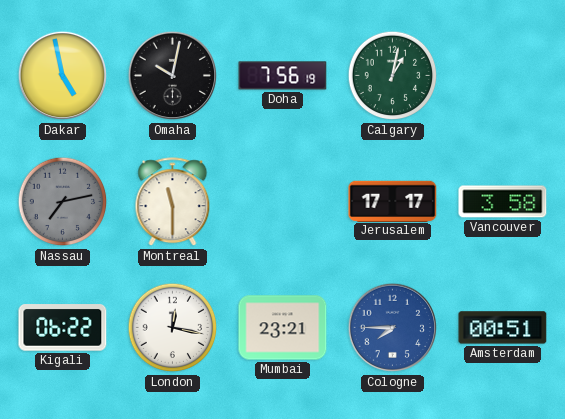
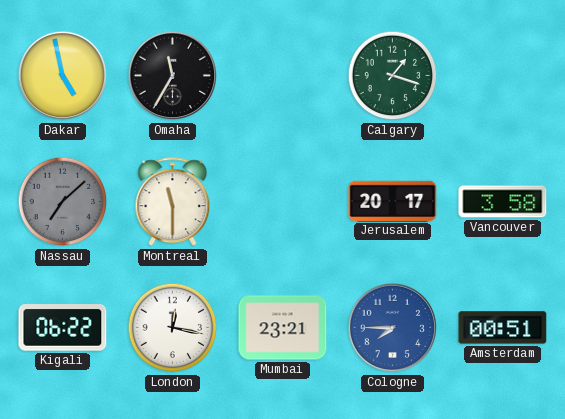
Omaha: 10:02 -> 11:35 (173, 76)
Doha: 7:56 -> none (283, 76)
Calgary: 1:02 -> 1:18 (393, 76)
Nassau: 7:13 -> 7:08 (63, 202)
Jerusalem: 17:17 -> 20:17 (393, 201)
